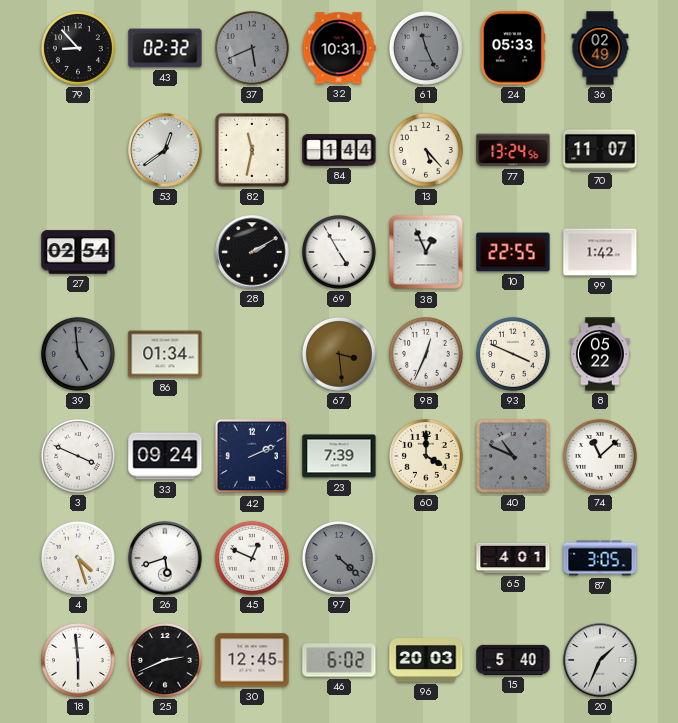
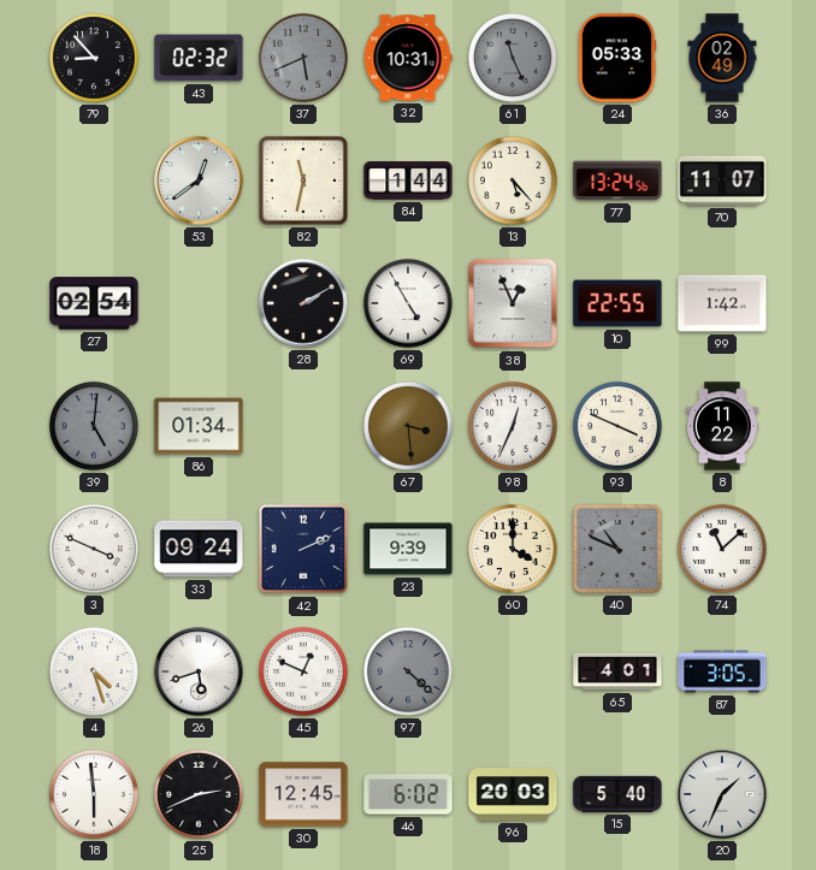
39: 4:59 -> 5:01 (94, 426)
8: 05:22 -> 11:22 (723, 426)
23: 7:39 -> 9:39 (408, 549)
